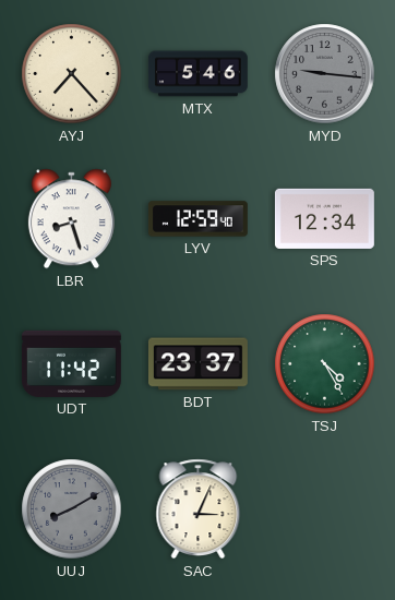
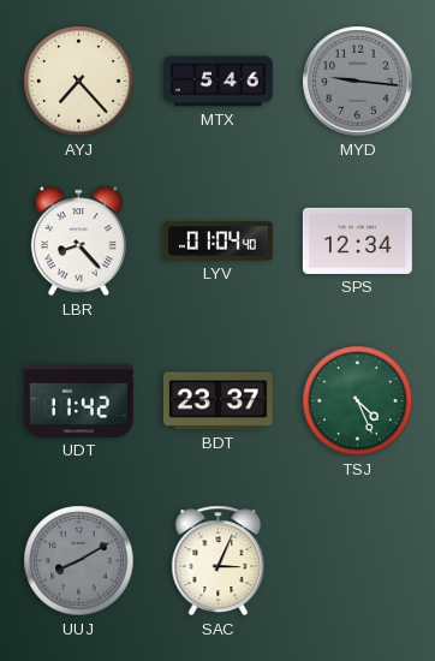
LBR: 8:27 -> 8:23 (78, 242)
LYV: 12:59 -> 01:04 (218, 242)
TSJ: 4:25 -> 4:26 (358, 401)
